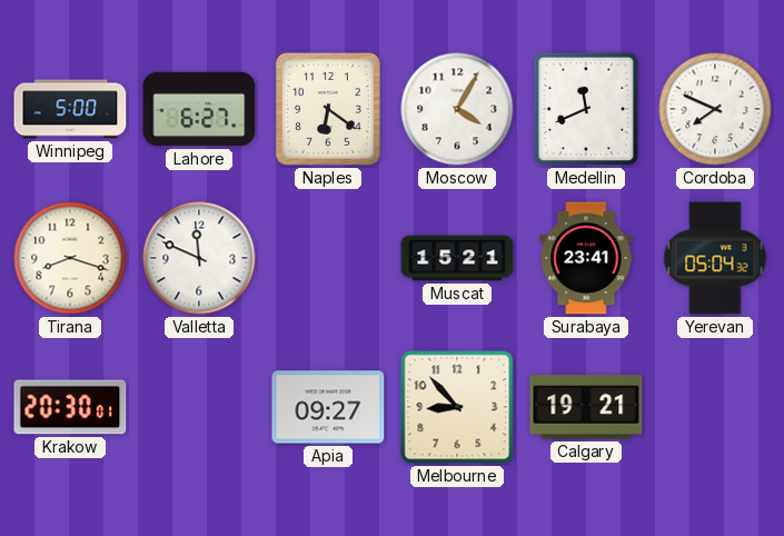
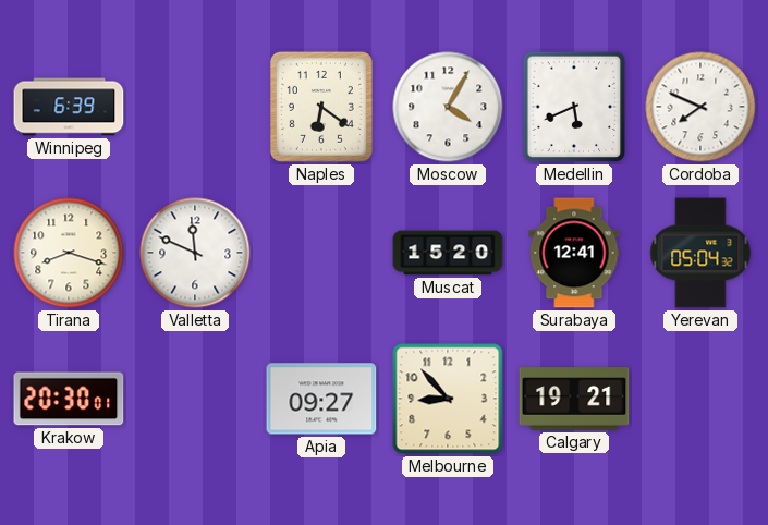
Winnipeg: 5:00 -> 6:39 (69, 107)
Lahore: 6:27 -> none (199, 109)
Medellin: 11:41 -> 5:41 (574, 107)
Muscat: 15:21 -> 15:20 (448, 253)
Surabaya: 23:41 -> 12:41 (574, 253)
